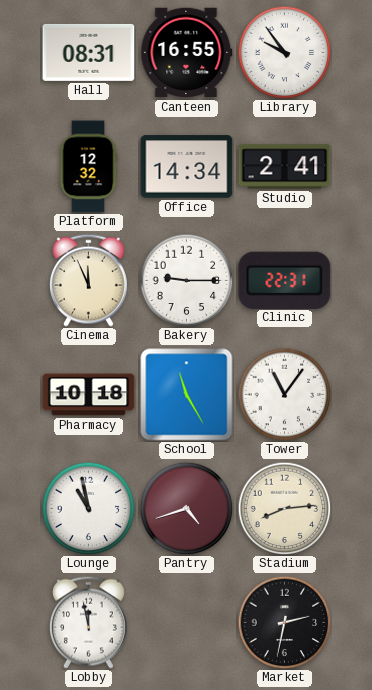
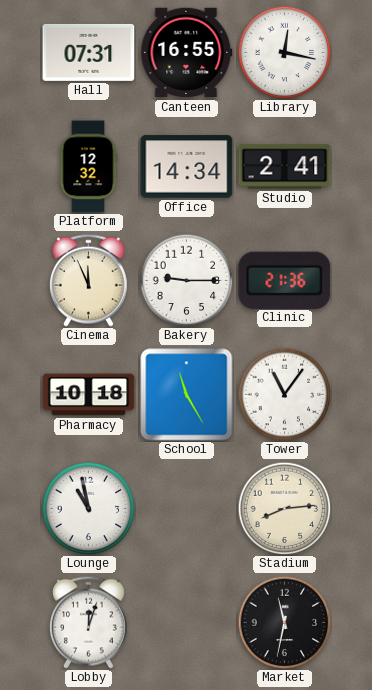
Hall: 08:31 -> 07:31 (89, 52)
Library: 9:54 -> 12:17 (284, 52)
Clinic: 22:31 -> 21:36 (285, 280)
Pantry: 4:42 -> none (186, 508)
Lobby: 11:58 -> 12:03 (88, 622)
Market: 2:32 -> 11:32 (284, 622)
